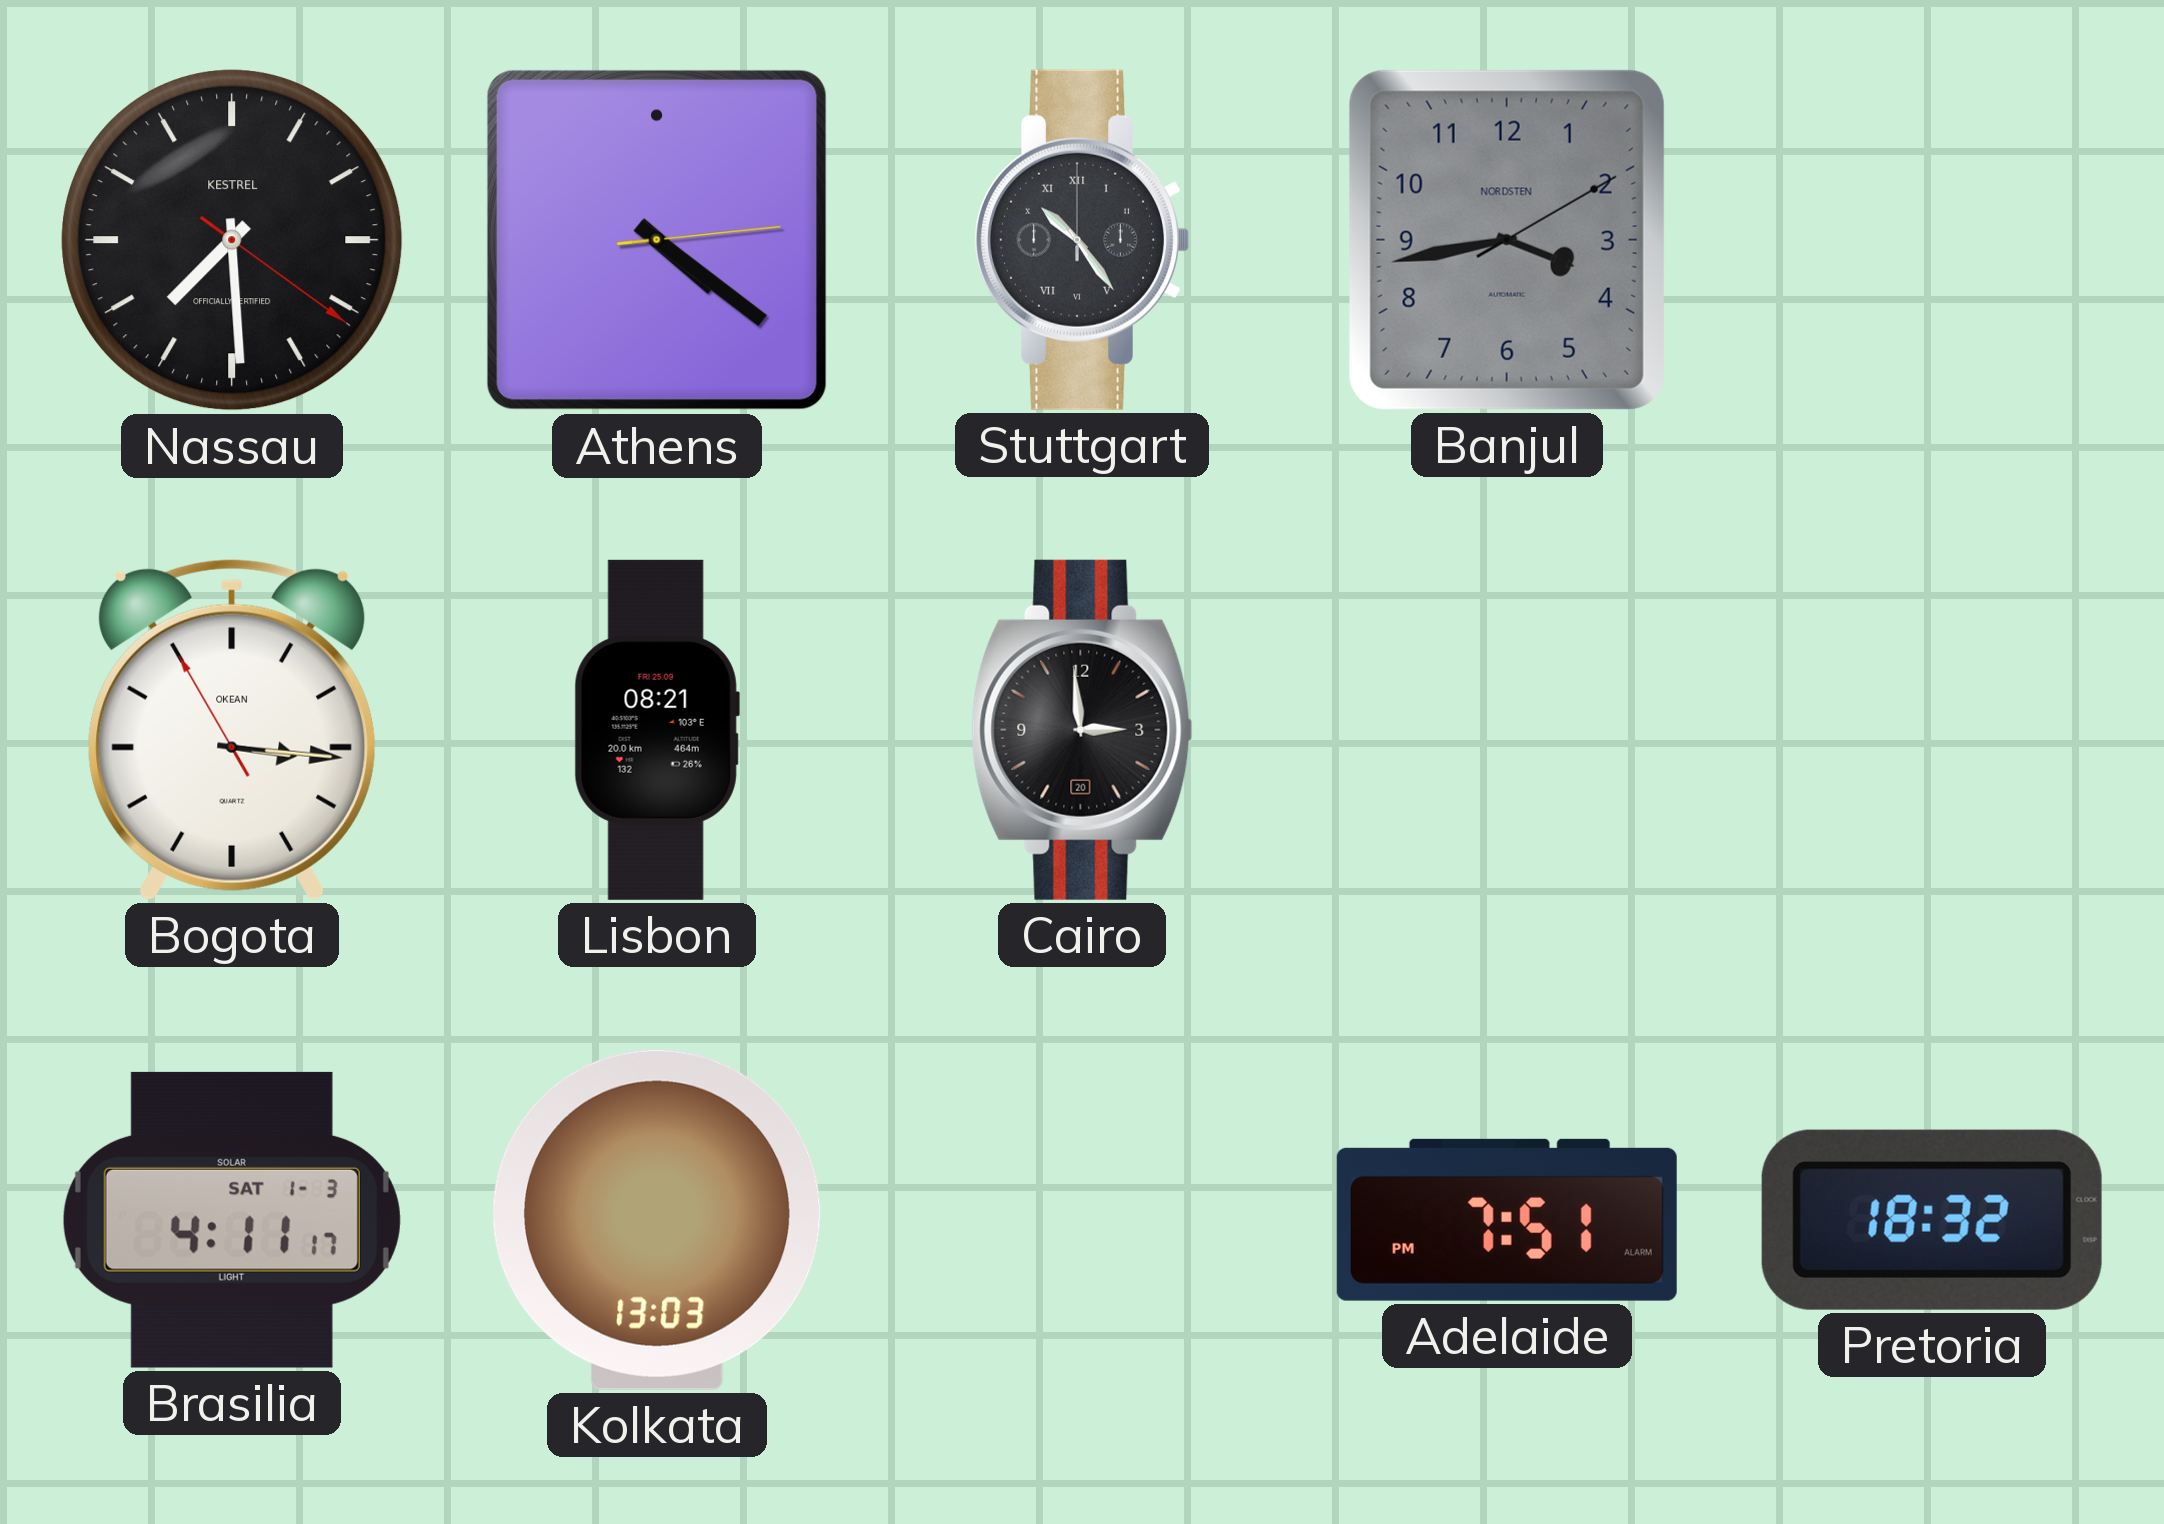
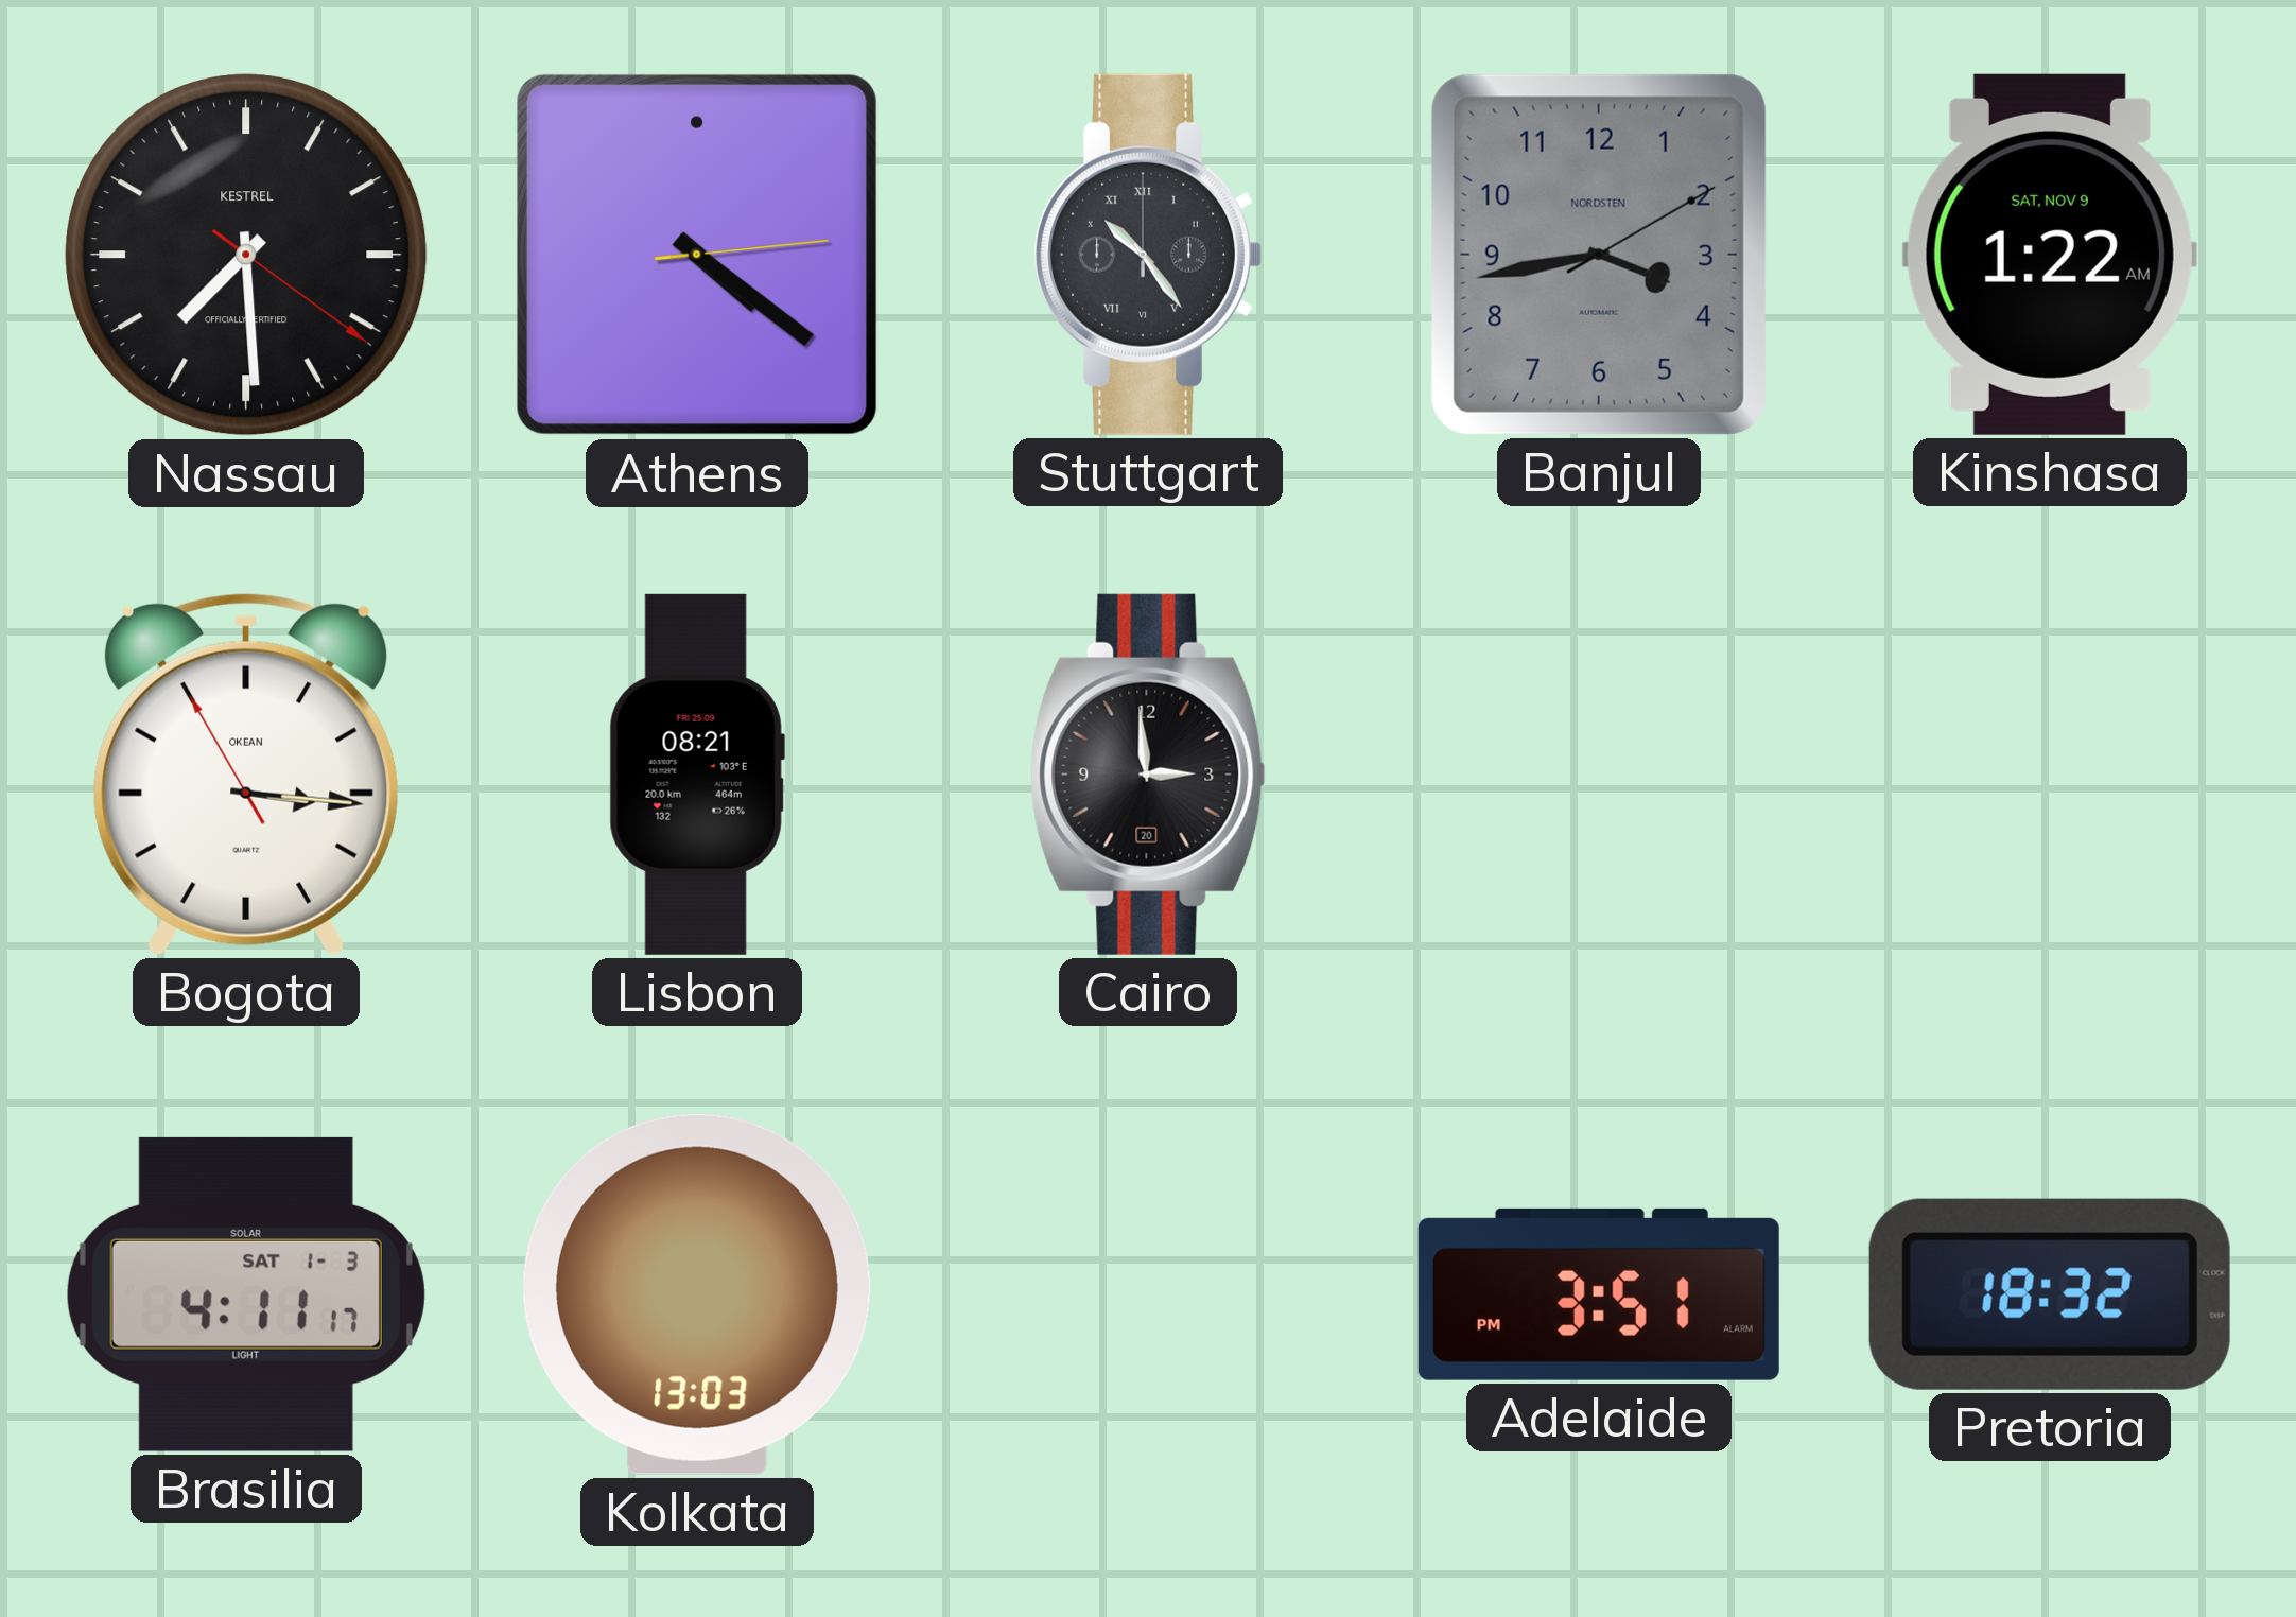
Kinshasa: none -> 1:22 (2050, 255)
Adelaide: 7:51 -> 3:51 (1599, 1294)
